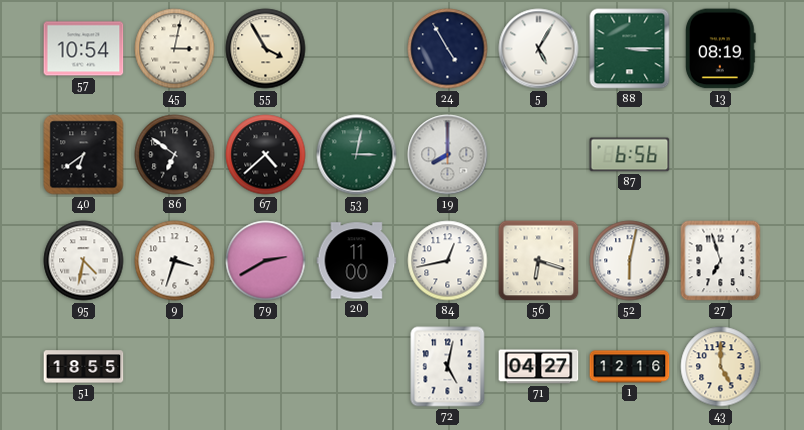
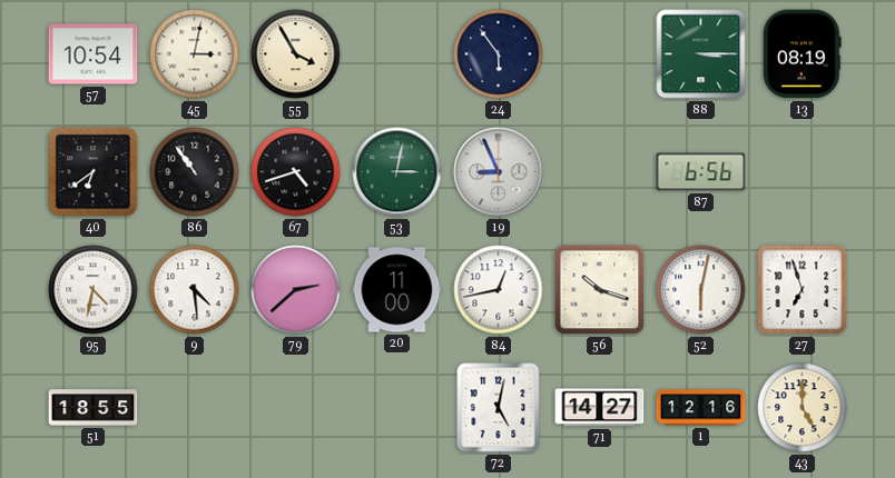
24: 4:55 -> 5:54 (499, 54)
5: 5:05 -> none (539, 49)
86: 6:51 -> 10:54 (195, 172)
67: 4:38 -> 4:42 (296, 172)
19: 8:00 -> 8:56 (499, 172)
9: 3:33 -> 4:29 (195, 290)
79: 2:40 -> 2:38 (296, 290)
56: 6:18 -> 10:18 (600, 290)
71: 04:27 -> 14:27 (600, 408)
